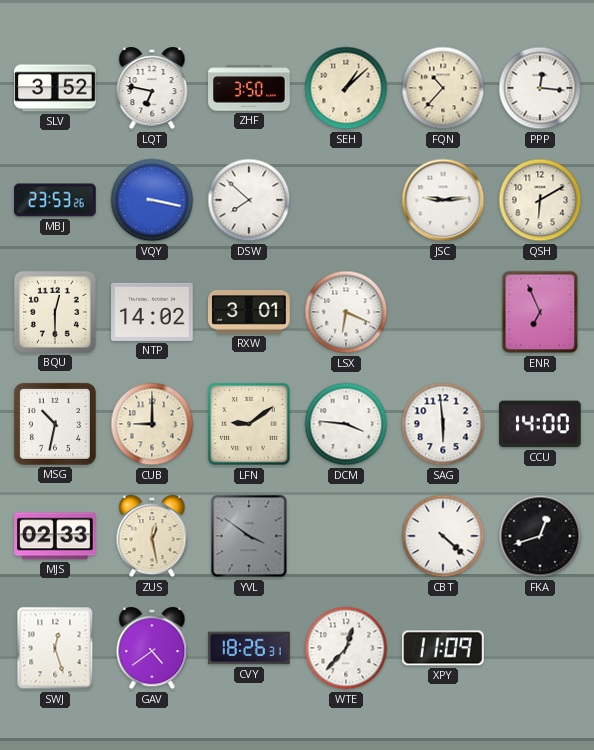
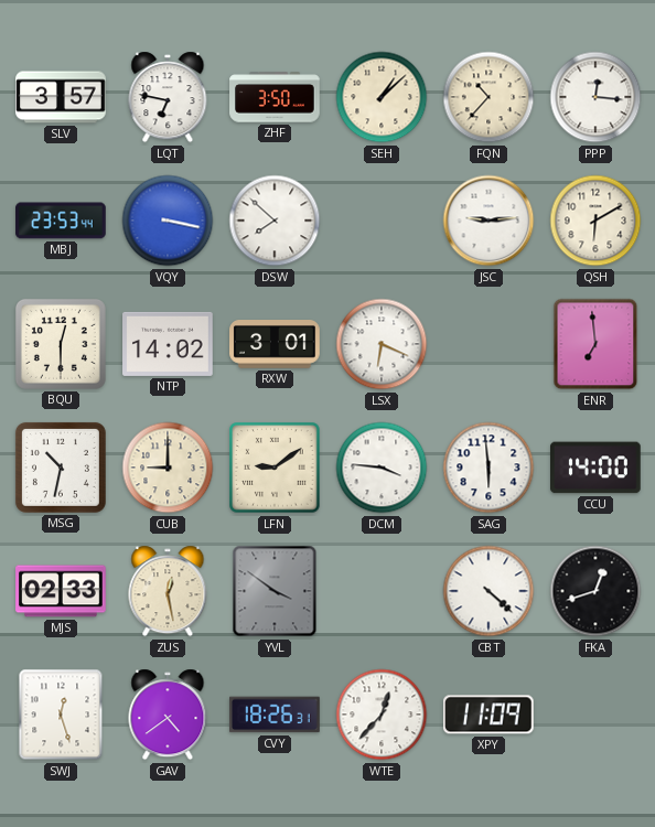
SLV: 3:52 -> 3:57 (61, 97)
MBJ: 23:53:26 -> 23:53:44 (61, 221)
ENR: 6:56 -> 6:59 (595, 344)
